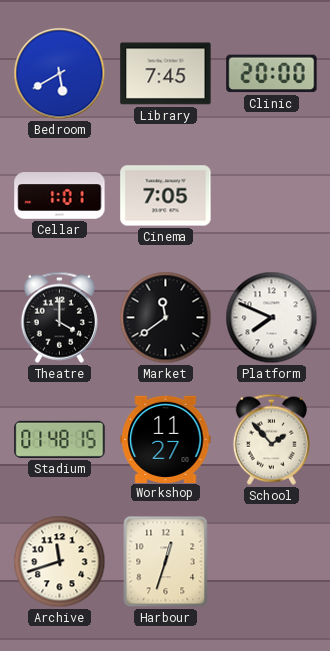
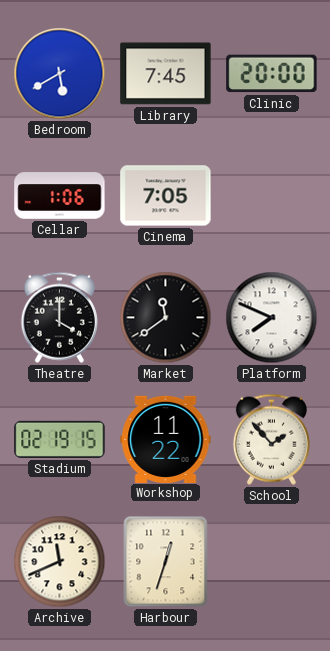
Cellar: 1:01 -> 1:06 (60, 196)
Stadium: 01:48 -> 02:19 (60, 439)
Workshop: 11:27 -> 11:22 (166, 439)
Archive: 11:42 -> 11:41 (60, 562)
